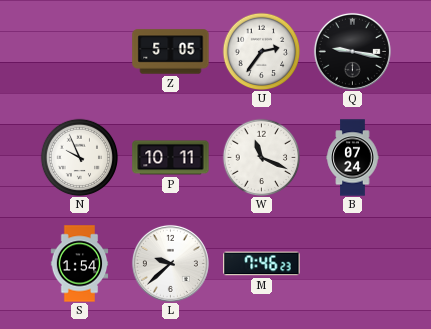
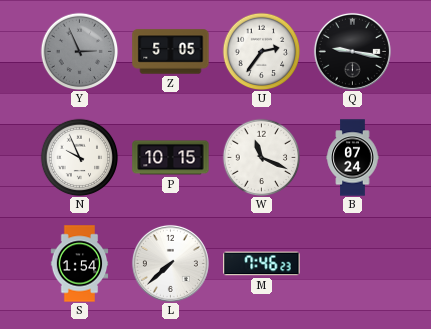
Y: none -> 2:56 (79, 51)
P: 10:11 -> 10:15 (171, 158)
L: 9:38 -> 7:38 (170, 263)
